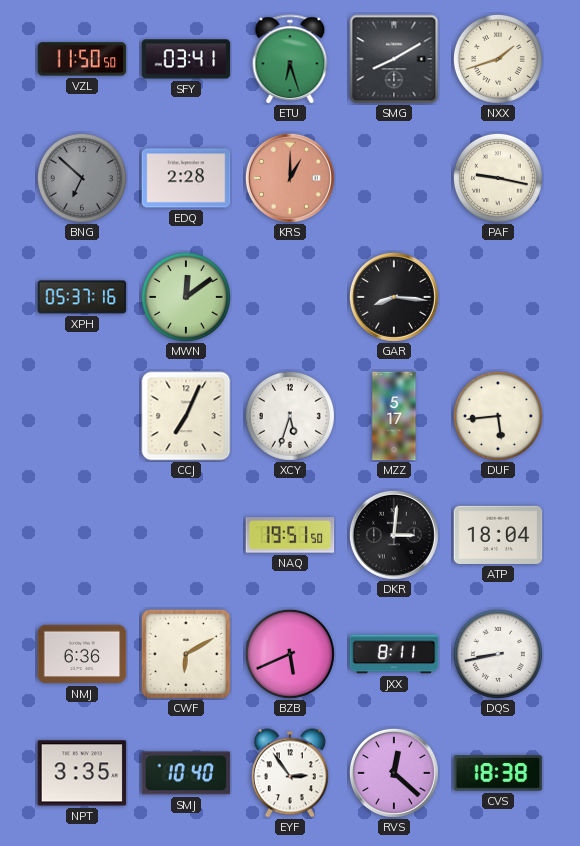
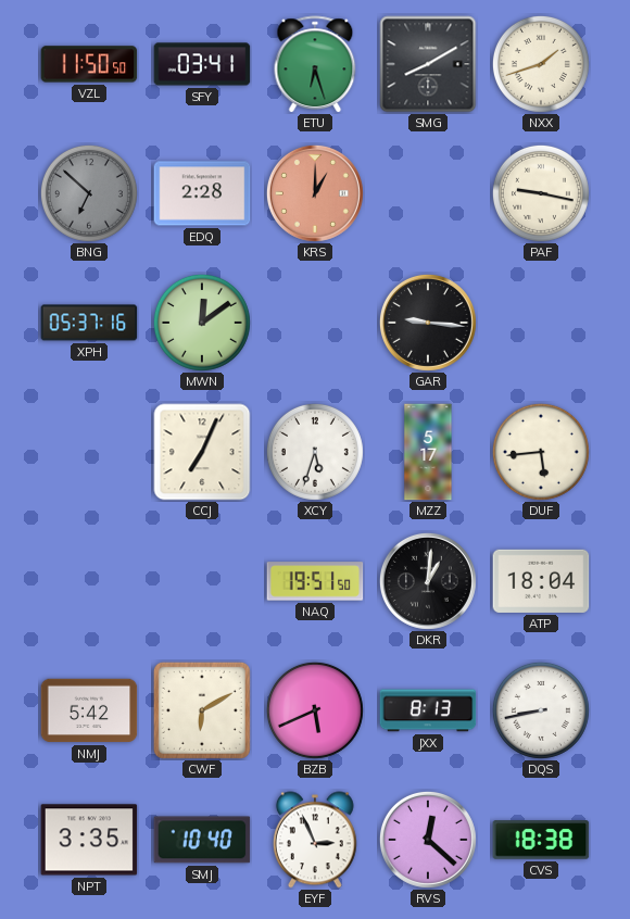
GAR: 8:16 -> 9:16 (428, 323)
DKR: 3:01 -> 1:01 (428, 581)
NMJ: 6:36 -> 5:42 (89, 710)
JXX: 8:11 -> 8:13 (428, 710)
EYF: 2:54 -> 2:56 (315, 840)
